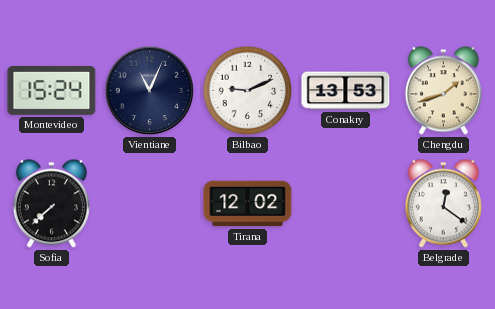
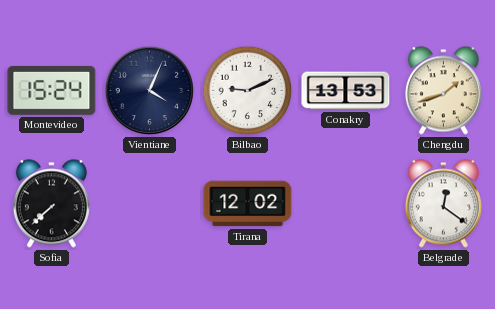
Vientiane: 11:04 -> 4:04 (150, 91)
